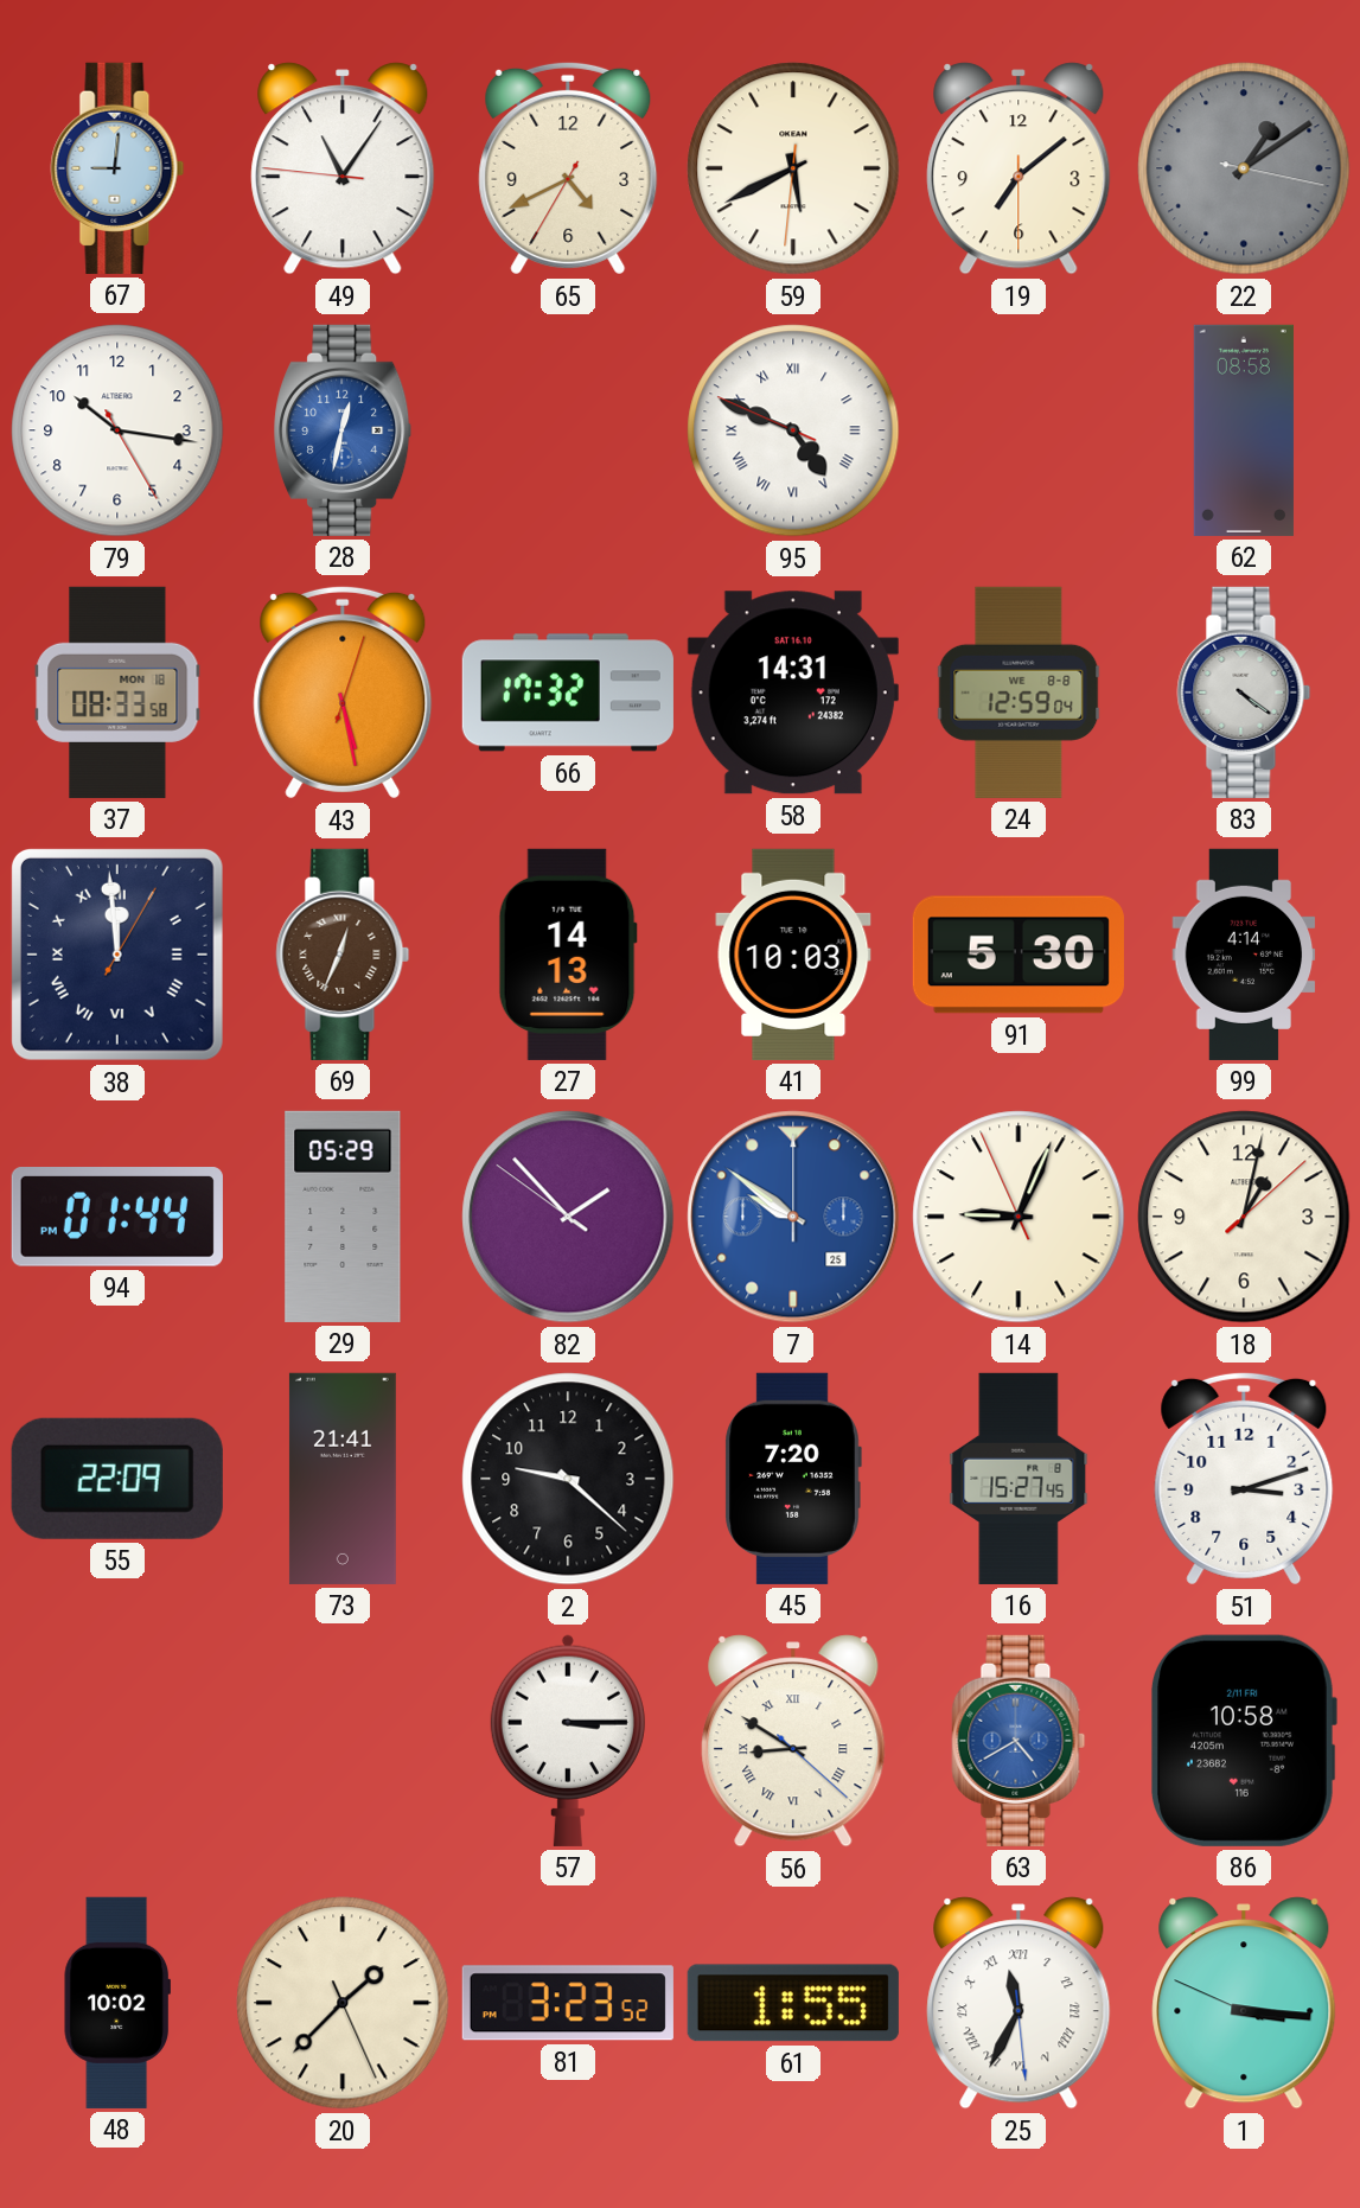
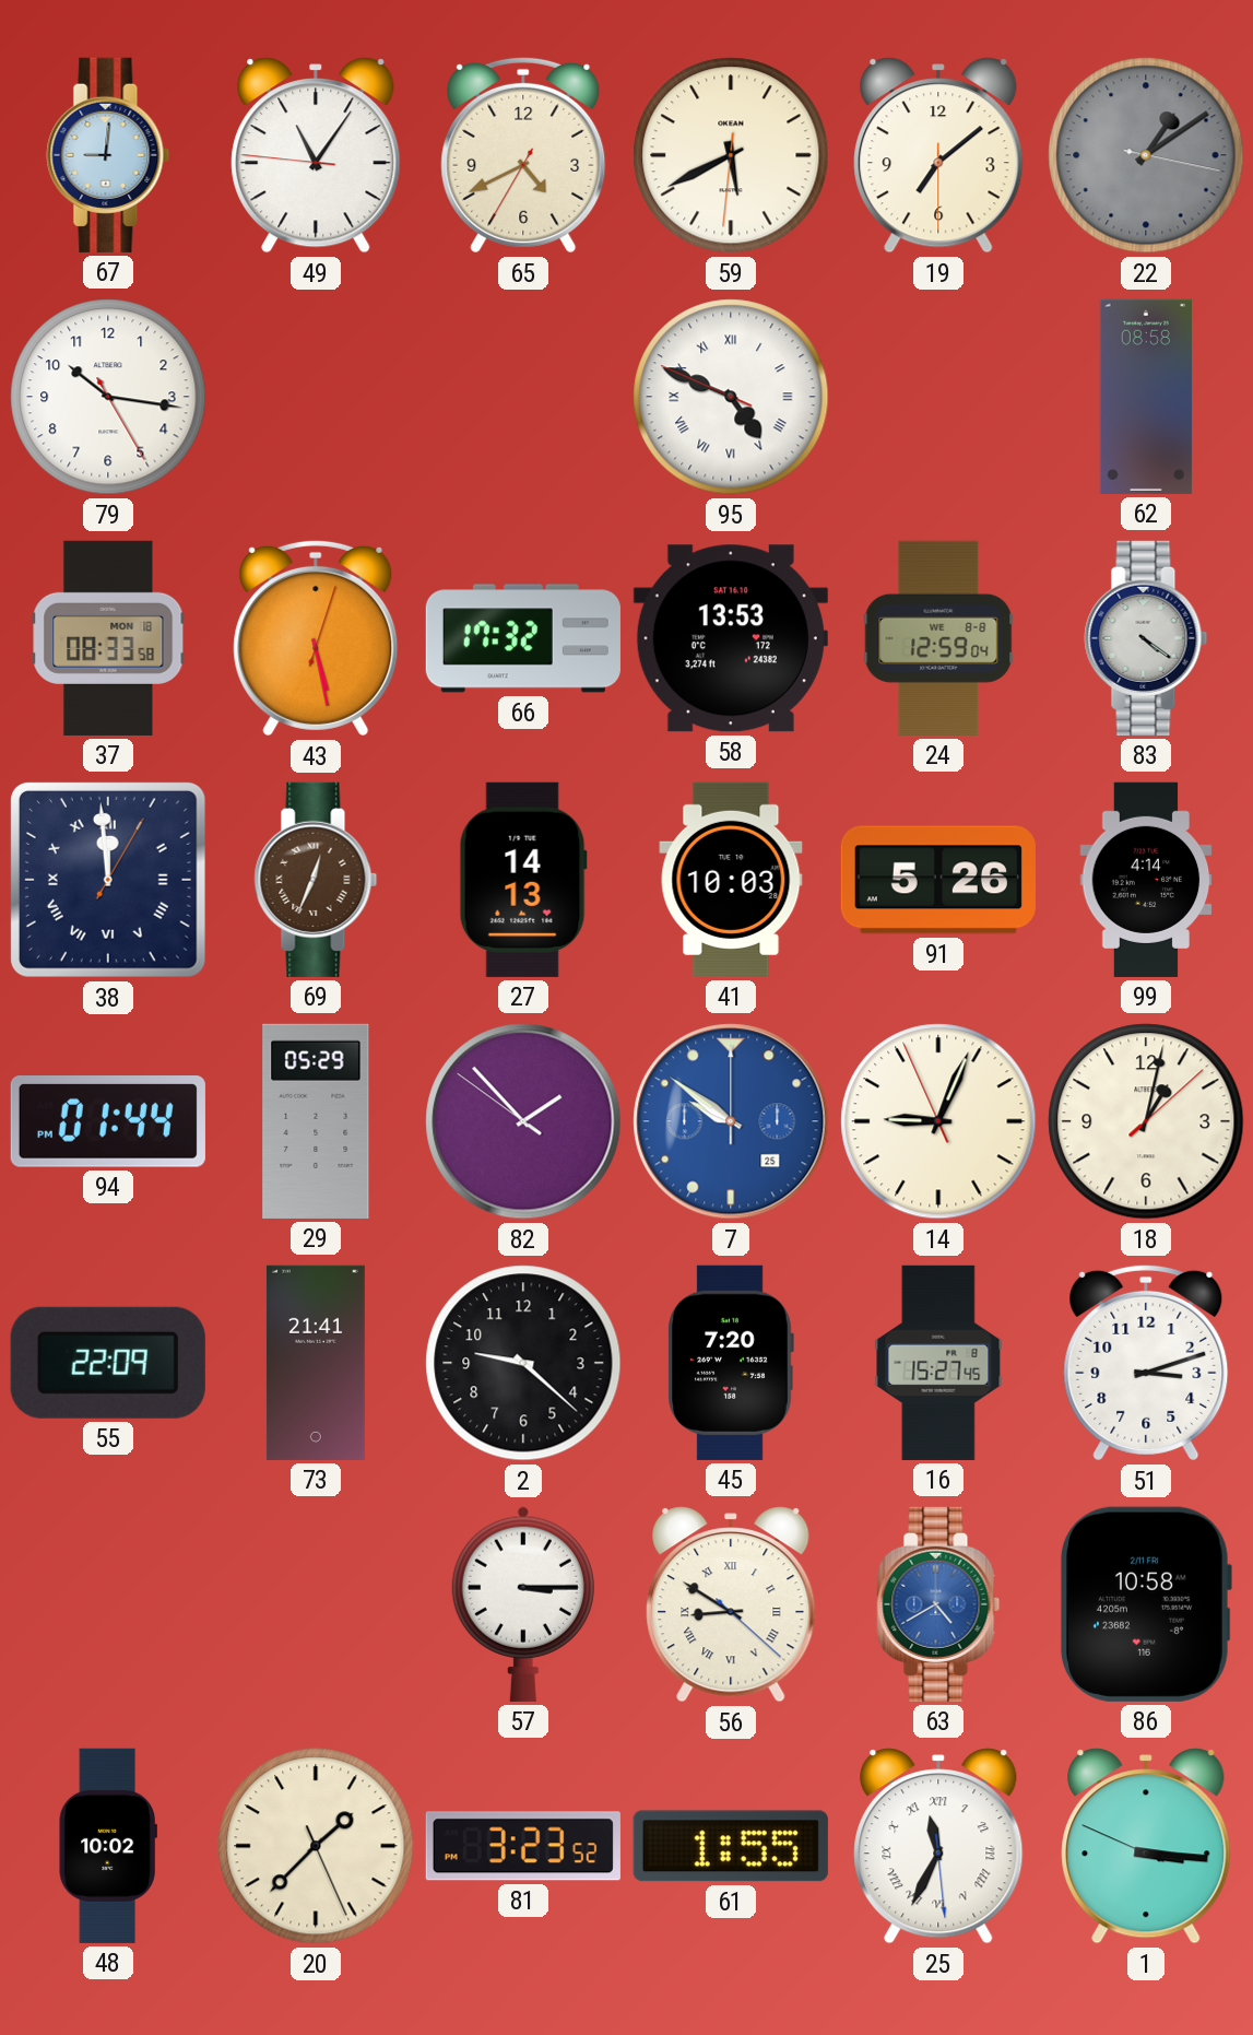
28: 12:32 -> none (343, 430)
58: 14:31 -> 13:53 (731, 638)
91: 5:30 -> 5:26 (938, 880)
